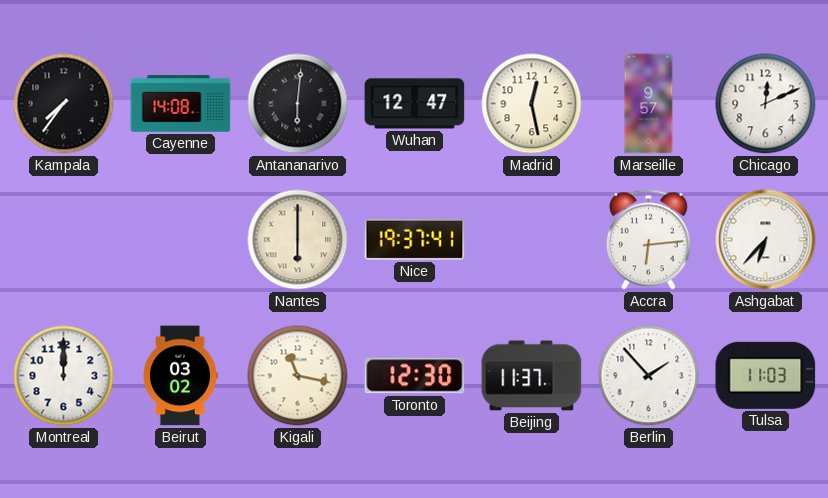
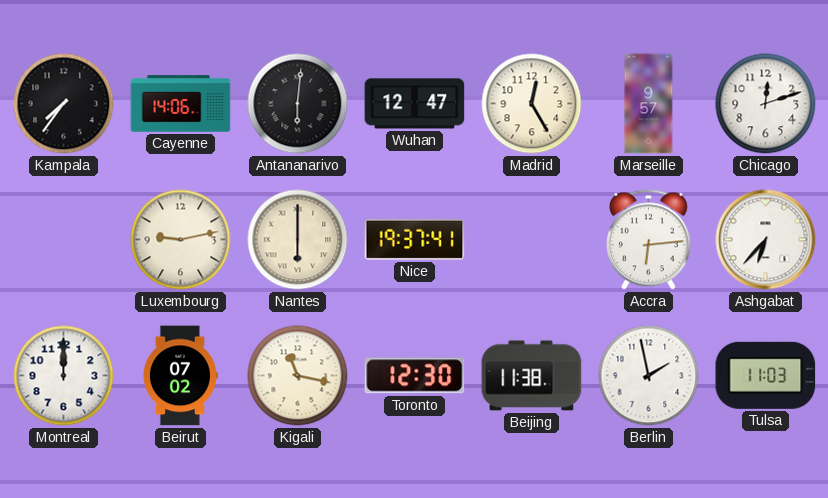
Cayenne: 14:08 -> 14:06 (181, 104)
Madrid: 12:28 -> 12:25 (532, 104)
Chicago: 12:11 -> 12:12 (766, 104)
Luxembourg: none -> 9:13 (181, 240)
Beirut: 03:02 -> 07:02 (180, 376)
Beijing: 11:37 -> 11:38 (532, 376)
Berlin: 1:53 -> 1:58 (649, 376)
